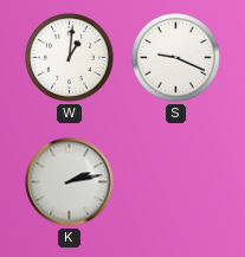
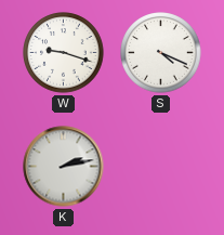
W: 1:01 -> 9:18 (64, 53)
S: 9:19 -> 4:19 (161, 53)
